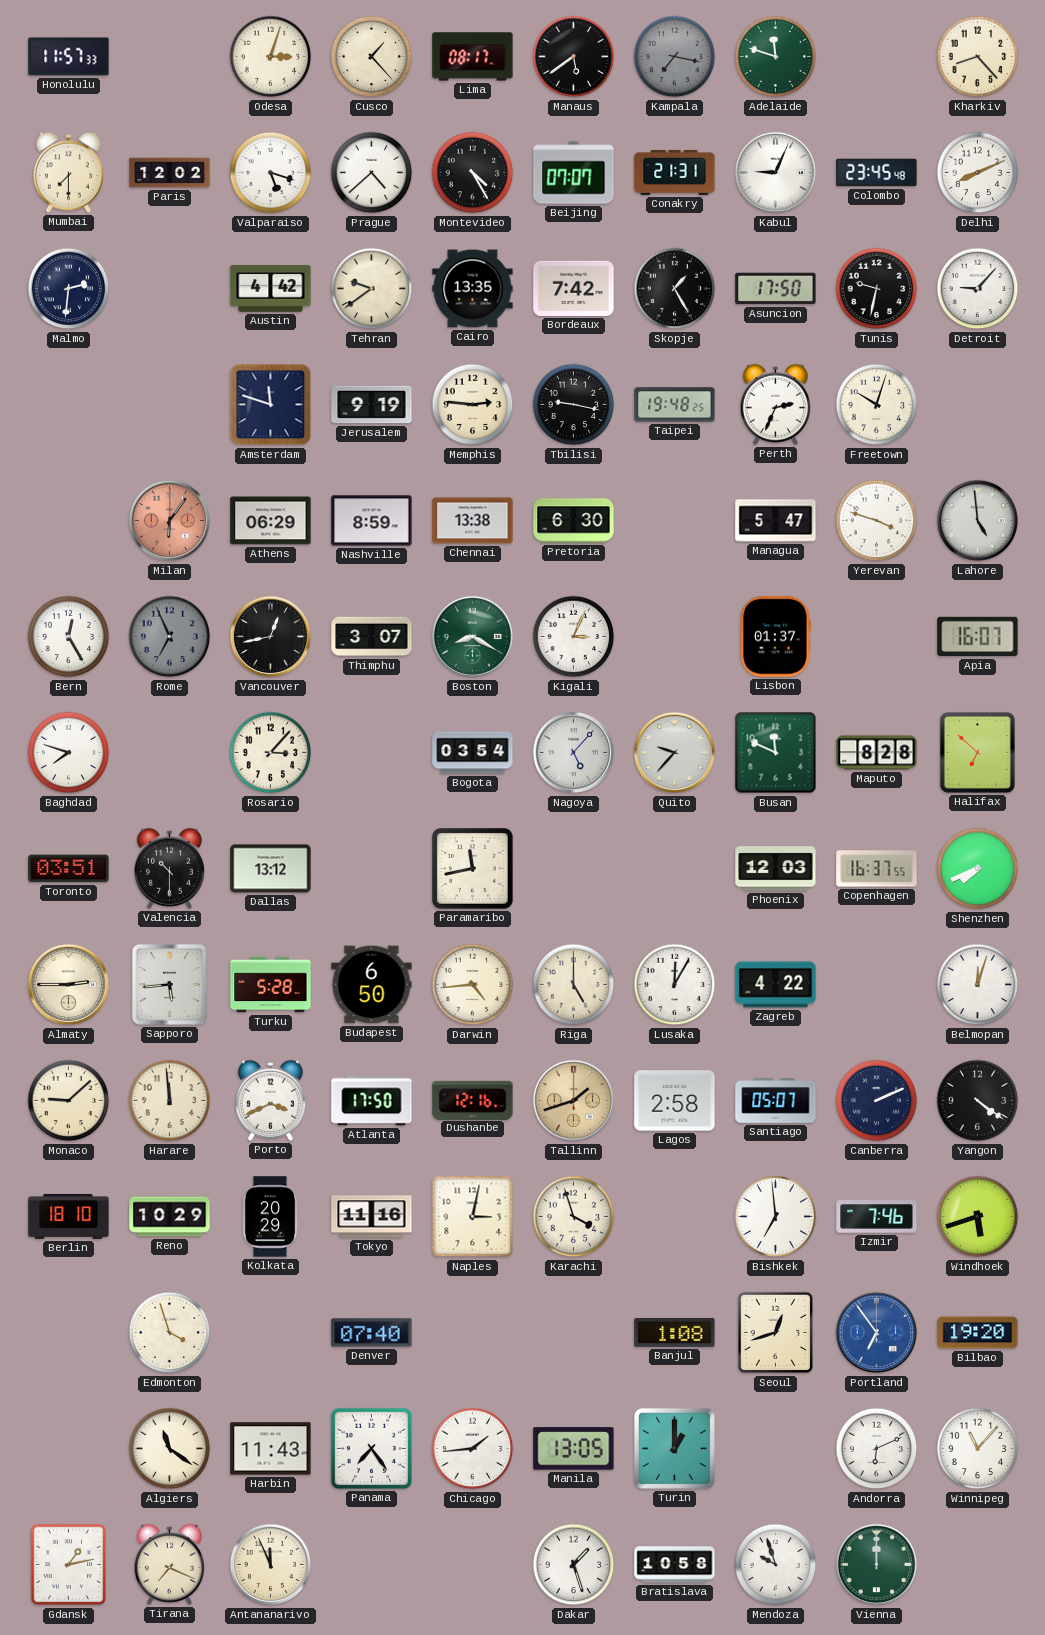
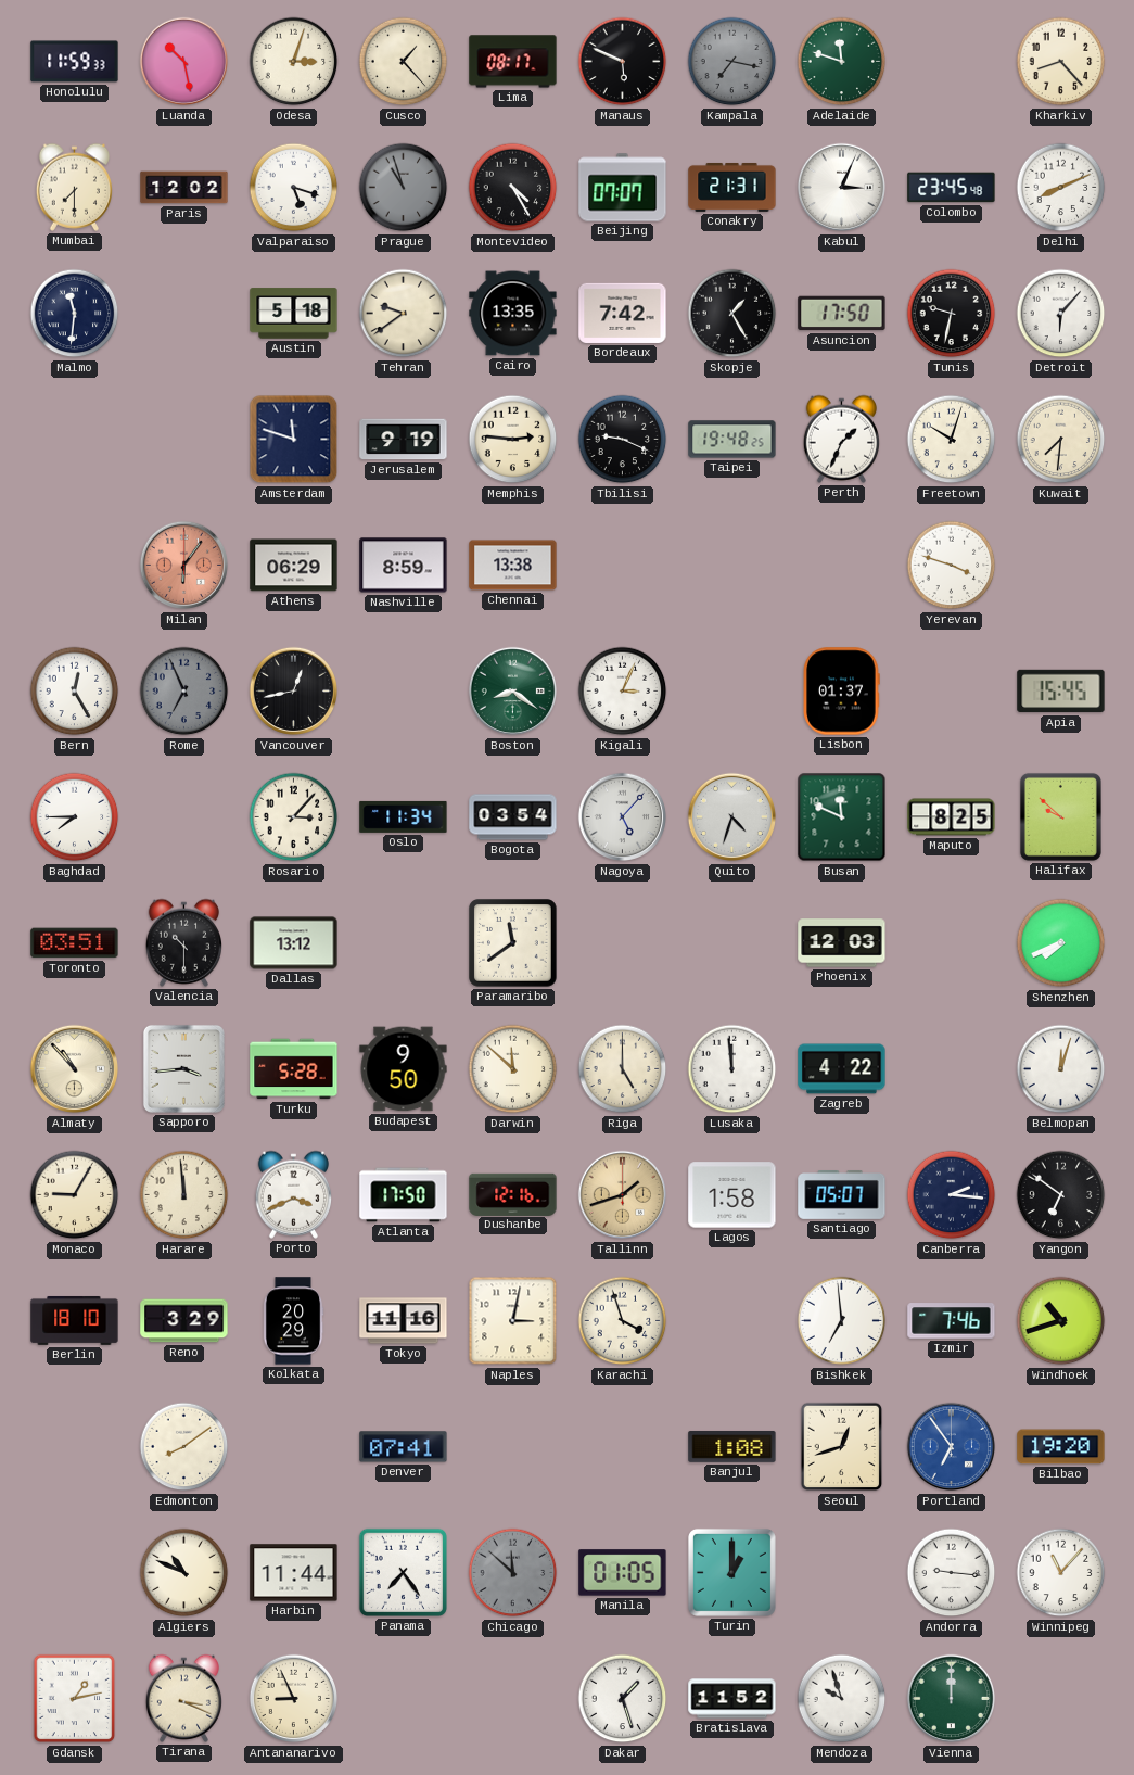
Honolulu: 11:57 -> 11:59 (75, 62)
Luanda: none -> 10:28 (184, 62)
Manaus: 5:39 -> 5:49 (623, 62)
Prague: 4:38 -> 10:57 (404, 188)
Prague dial: white -> grey (404, 188)
Kabul: 9:04 -> 3:04 (842, 188)
Malmo: 2:31 -> 11:31 (75, 314)
Austin: 4:42 -> 5:18 (294, 314)
Detroit: 9:07 -> 6:07 (1061, 314)
Tbilisi: 9:17 -> 9:19 (623, 440)
Perth: 2:34 -> 1:34 (841, 439)
Kuwait: none -> 7:31 (1061, 440)
Pretoria: 6:30 -> none (574, 521)
Managua: 5:47 -> none (776, 521)
Lahore: 4:59 -> none (978, 521)
Thimphu: 3:07 -> none (372, 637)
Boston: 8:20 -> 8:21 (513, 692)
Apia: 16:07 -> 15:45 (1061, 692)
Baghdad: 7:48 -> 7:45 (75, 817)
Oslo: none -> 11:34 (404, 816)
Quito: 9:37 -> 4:33 (732, 817)
Maputo: 8:28 -> 8:25 (952, 817)
Halifax: 6:52 -> 9:52 (1060, 816)
Paramaribo: 11:43 -> 11:39 (513, 943)
Copenhagen: 16:37 -> none (877, 869)
Almaty: 2:45 -> 10:53 (75, 1069)
Sapporo: 5:44 -> 3:44 (183, 1068)
Budapest: 6:50 -> 9:50 (404, 1069)
Darwin: 4:44 -> 11:52 (513, 1069)
Lusaka: 12:05 -> 11:59 (732, 1069)
Monaco: 9:08 -> 9:05 (75, 1195)
Lagos: 2:58 -> 1:58 (732, 1195)
Canberra: 2:11 -> 2:16 (952, 1195)
Yangon: 4:21 -> 6:51 (1061, 1195)
Reno: 10:29 -> 3:29 (184, 1321)
Windhoek: 5:42 -> 10:42 (1061, 1321)
Edmonton: 3:57 -> 8:09 (184, 1447)
Denver: 07:40 -> 07:41 (404, 1447)
Algiers: 11:21 -> 10:49 (184, 1573)
Harbin: 11:43 -> 11:44 (294, 1573)
Chicago: 1:44 -> 11:52 (513, 1573)
Chicago dial: white -> grey (513, 1573)
Manila: 13:05 -> 01:05 (623, 1573)
Andorra: 6:11 -> 9:16 (952, 1573)
Tirana: 7:19 -> 3:19 (183, 1698)
Antananarivo: 11:56 -> 8:56 (294, 1699)
Bratislava: 10:58 -> 11:52 (732, 1699)
